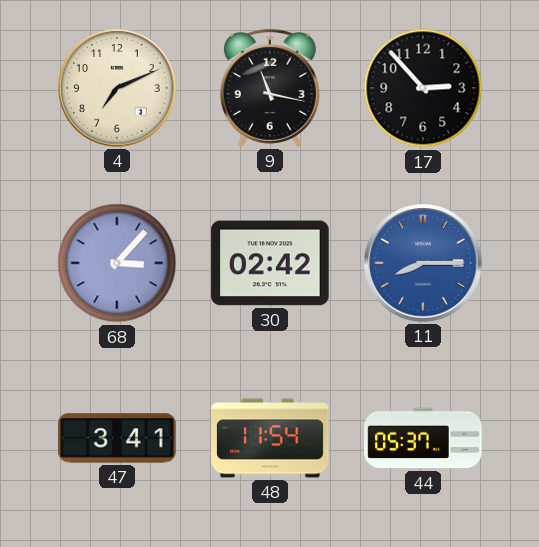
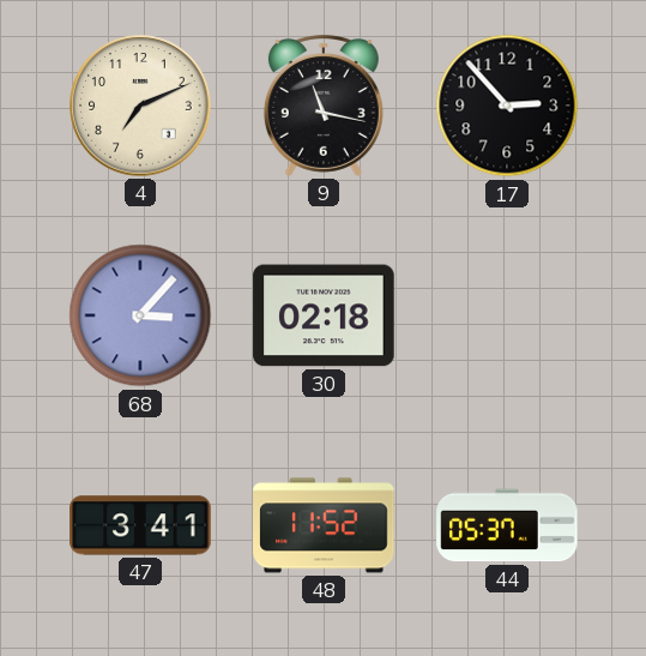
30: 02:42 -> 02:18 (324, 315)
11: 8:15 -> none (423, 263)
48: 11:54 -> 11:52 (324, 525)
